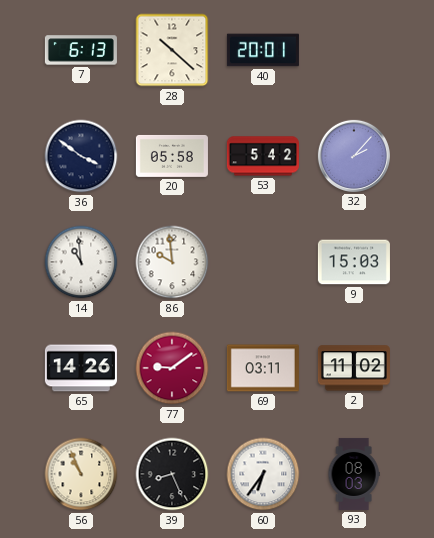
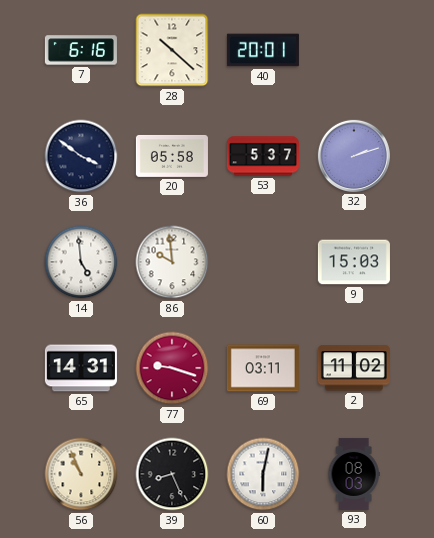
7: 6:13 -> 6:16 (81, 50)
53: 5:42 -> 5:37 (263, 156)
32: 2:07 -> 2:12 (354, 156)
14: 10:59 -> 4:59 (81, 262)
65: 14:26 -> 14:31 (81, 368)
77: 9:09 -> 9:18 (172, 368)
60: 6:36 -> 6:02 (263, 474)
